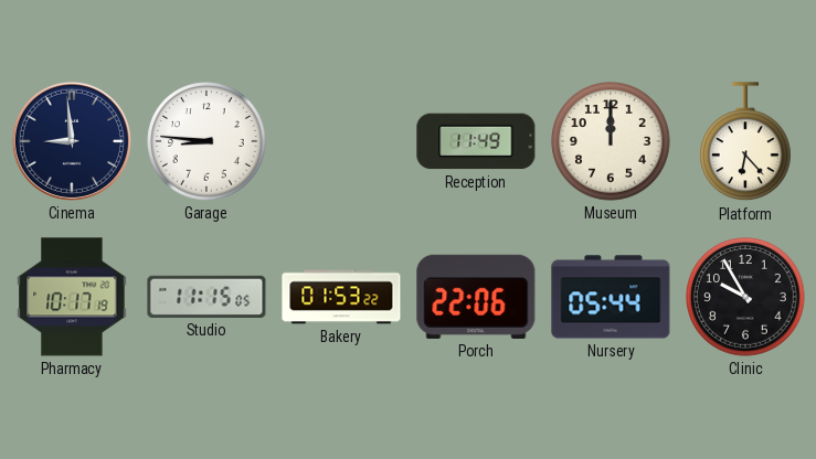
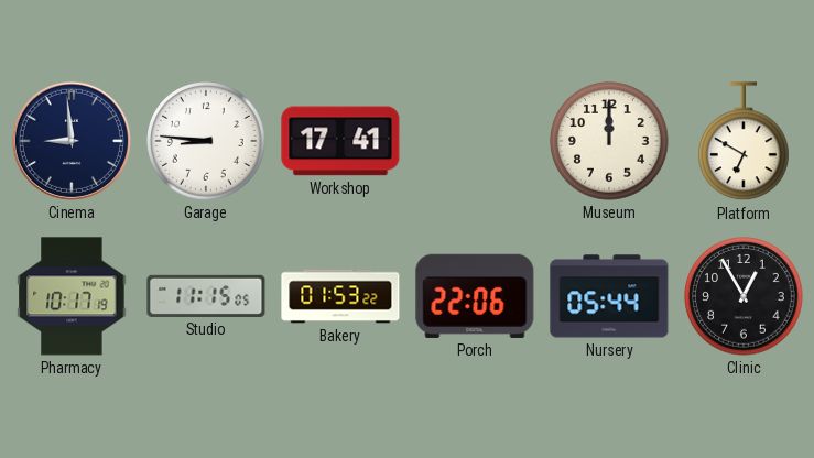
Workshop: none -> 17:41 (340, 141)
Reception: 11:49 -> none (476, 141)
Platform: 6:23 -> 6:50 (745, 142)
Clinic: 9:55 -> 12:55 (744, 296)
